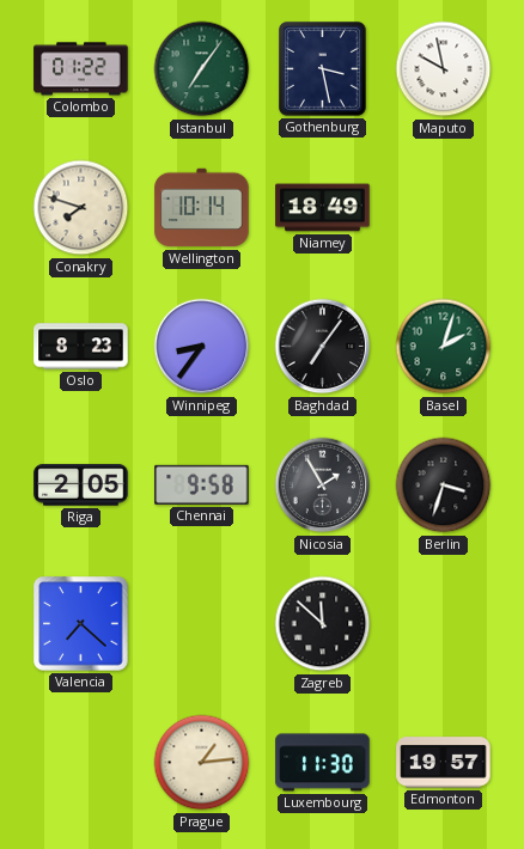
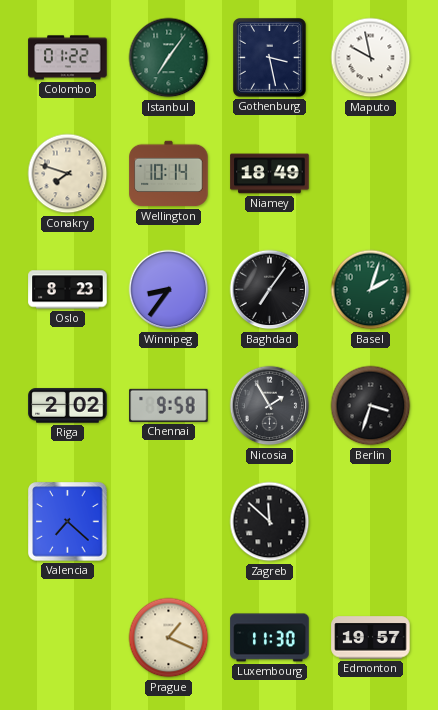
Riga: 2:05 -> 2:02 (68, 406)
Prague: 1:14 -> 1:19 (169, 638)
